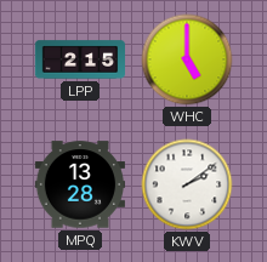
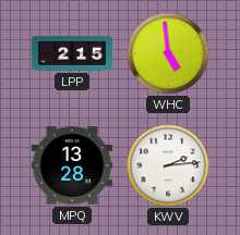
WHC: 5:00 -> 4:59 (168, 53)
KWV: 2:09 -> 2:14 (168, 165)
